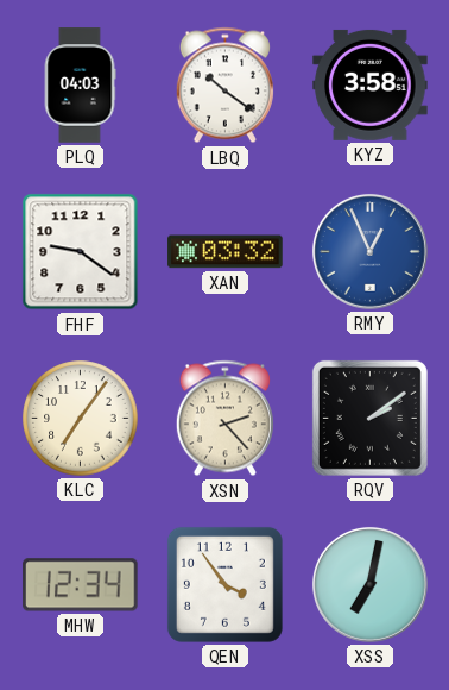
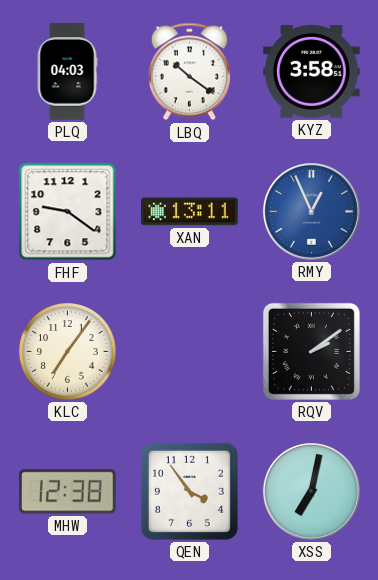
XAN: 03:32 -> 13:11 (190, 212)
XSN: 2:23 -> none (224, 419)
MHW: 12:34 -> 12:38 (68, 492)
